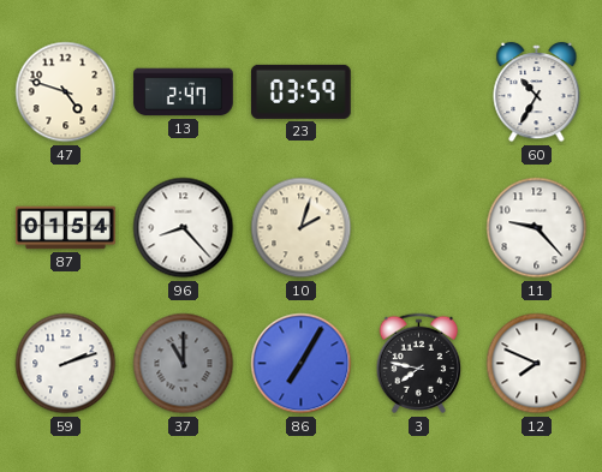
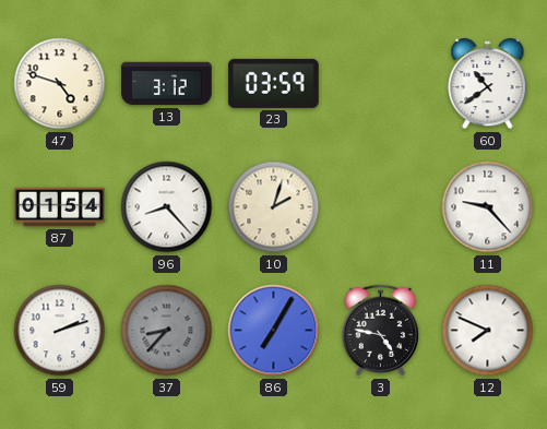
13: 2:47 -> 3:12 (167, 84)
60: 10:35 -> 10:39 (488, 84)
37: 11:00 -> 8:37 (167, 331)
3: 7:47 -> 4:47 (381, 331)
